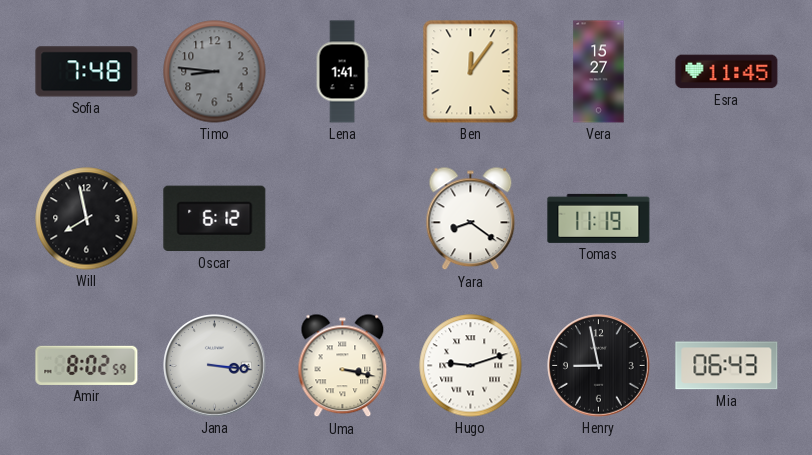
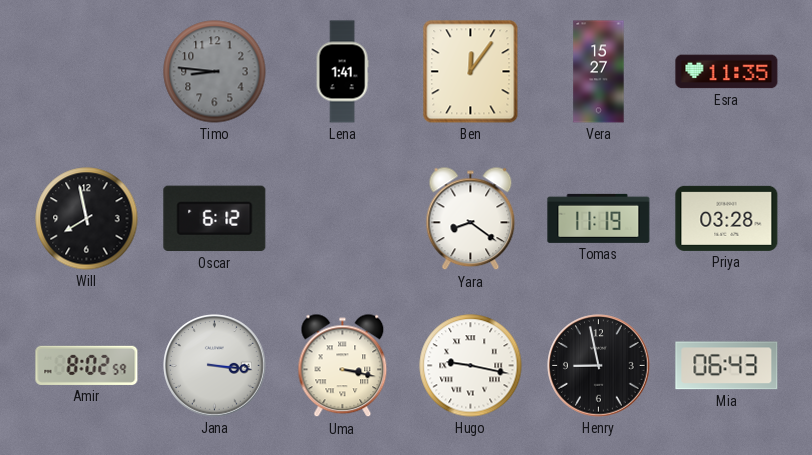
Sofia: 7:48 -> none (87, 72)
Esra: 11:45 -> 11:35 (727, 72)
Priya: none -> 03:28 (727, 218)
Hugo: 9:12 -> 9:17 (471, 366)
